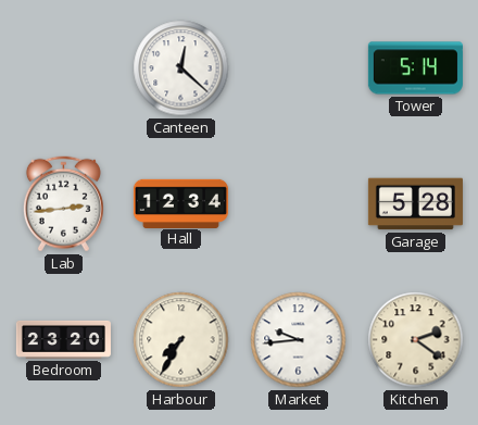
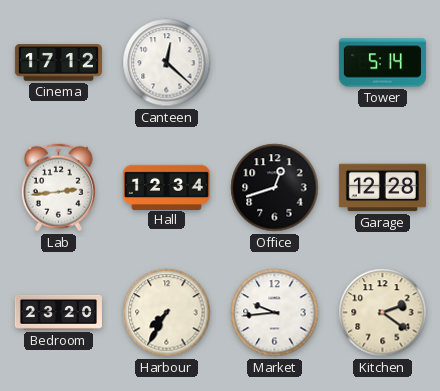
Cinema: none -> 17:12 (58, 63)
Office: none -> 12:42 (275, 188)
Garage: 5:28 -> 12:28 (382, 188)
